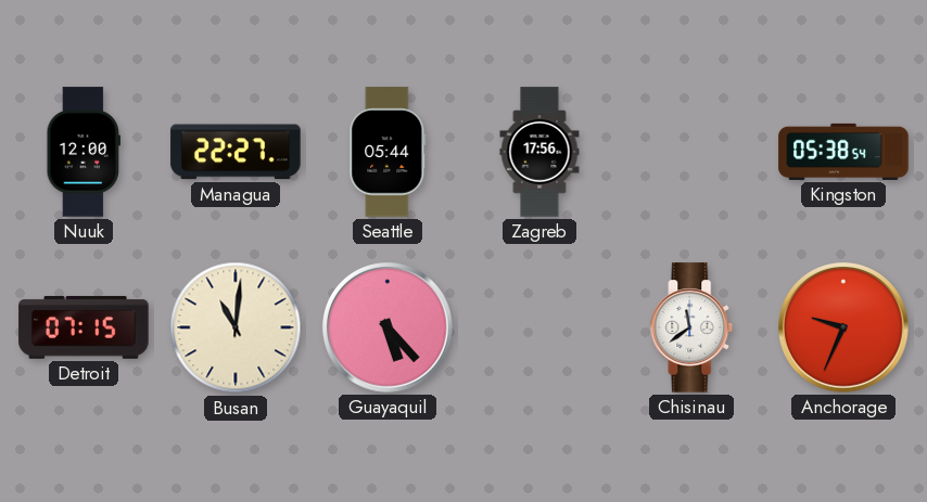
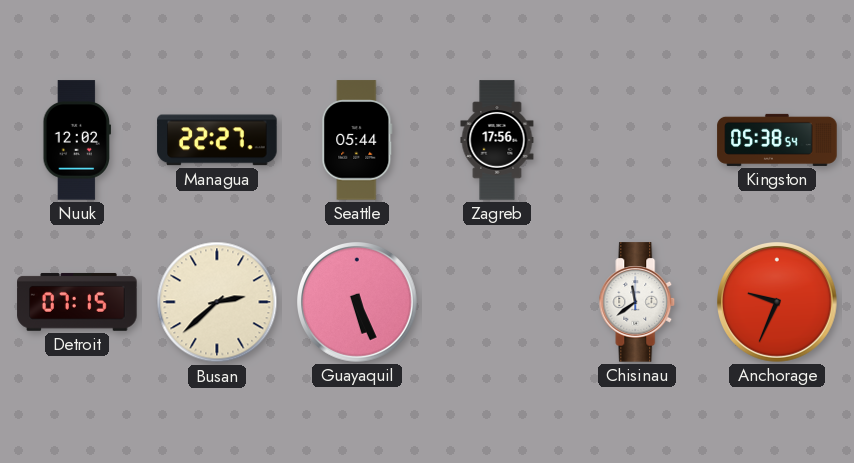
Nuuk: 12:00 -> 12:02 (77, 140)
Busan: 11:01 -> 2:38 (217, 302)
Guayaquil: 5:23 -> 5:26 (358, 303)
